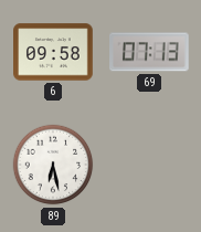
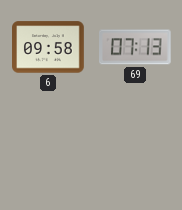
89: 6:28 -> none (53, 165)
